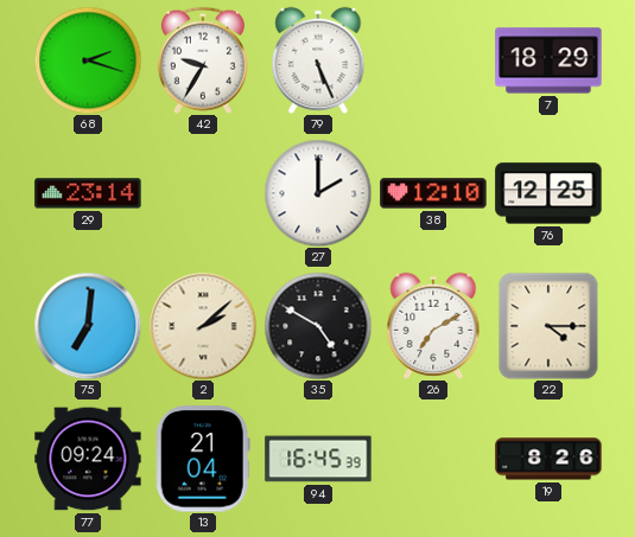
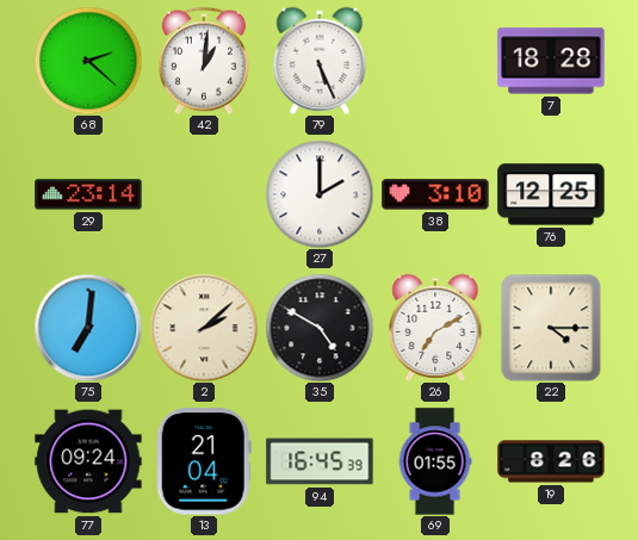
68: 2:18 -> 2:22 (88, 61)
42: 9:35 -> 1:01 (204, 61)
7: 18:29 -> 18:28 (551, 61)
38: 12:10 -> 3:10 (435, 194)
69: none -> 01:55 (435, 461)
